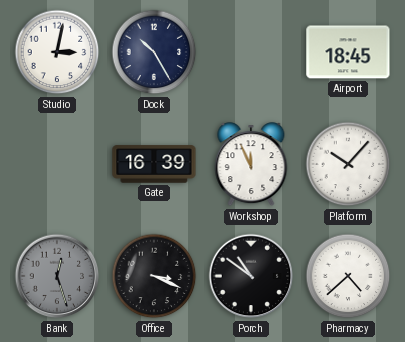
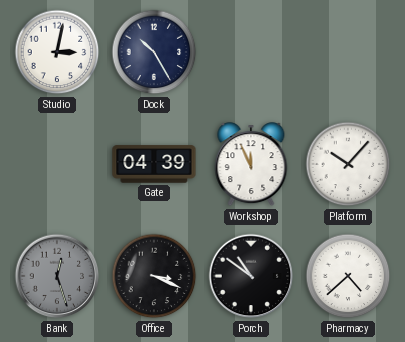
Airport: 18:45 -> none (348, 52)
Gate: 16:39 -> 04:39 (154, 164)
